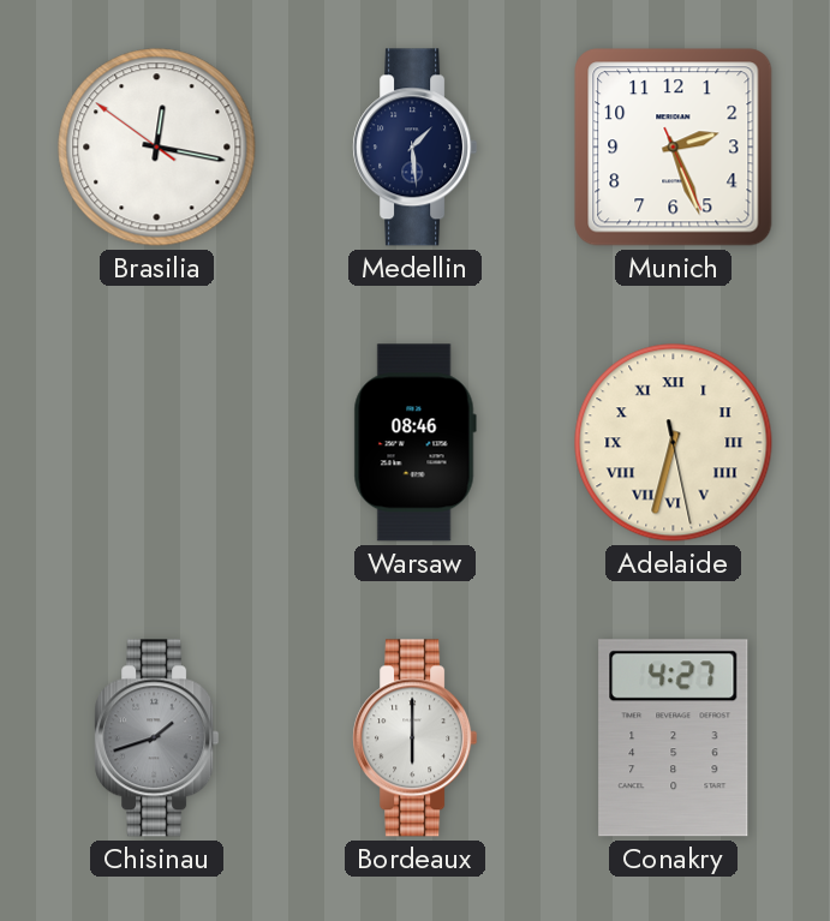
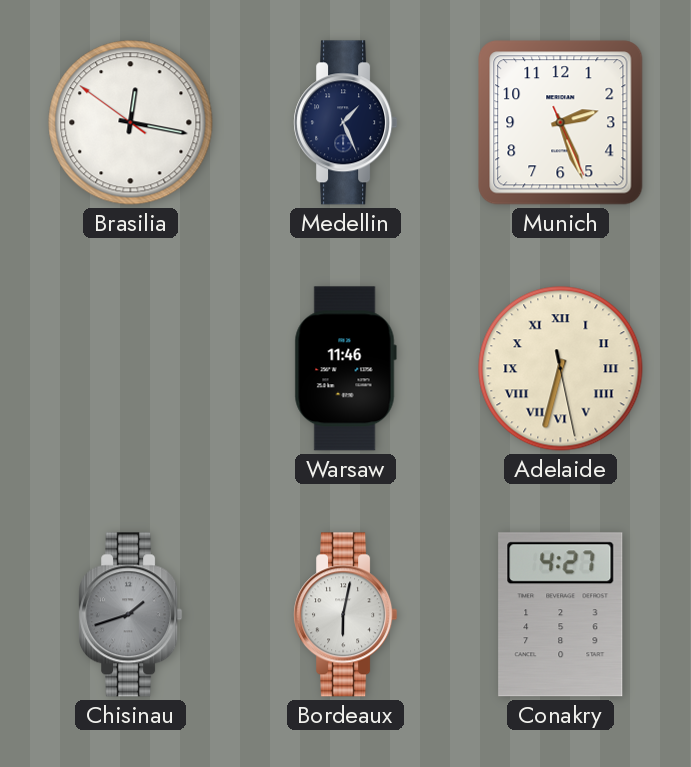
Medellin: 1:29 -> 1:26 (346, 123)
Warsaw: 08:46 -> 11:46 (345, 369)
Bordeaux: 6:00 -> 6:02 (346, 615)
